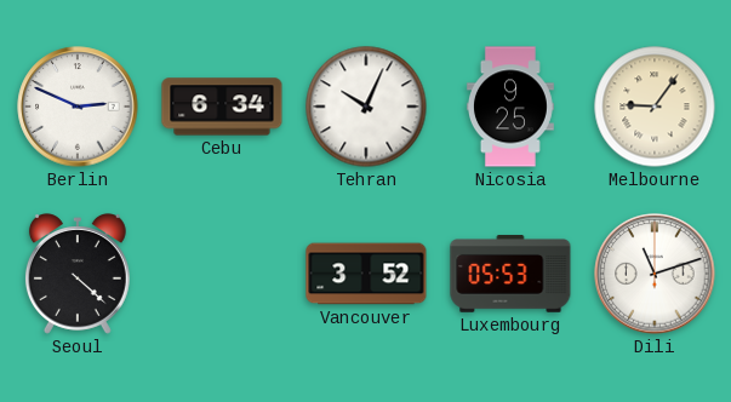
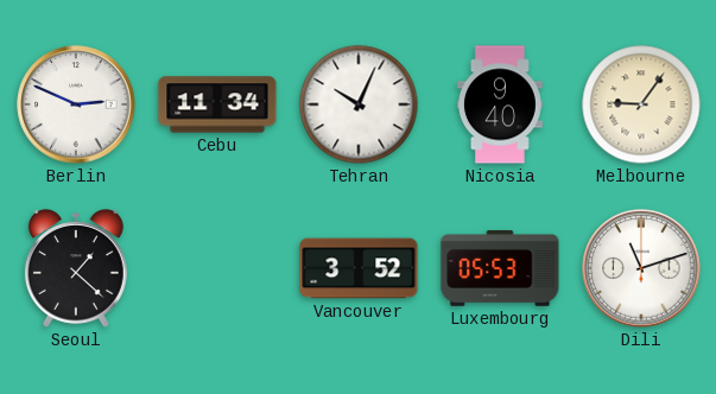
Cebu: 6:34 -> 11:34 (217, 104)
Nicosia: 9:25 -> 9:40 (500, 104)
Seoul: 4:22 -> 1:22 (76, 268)
